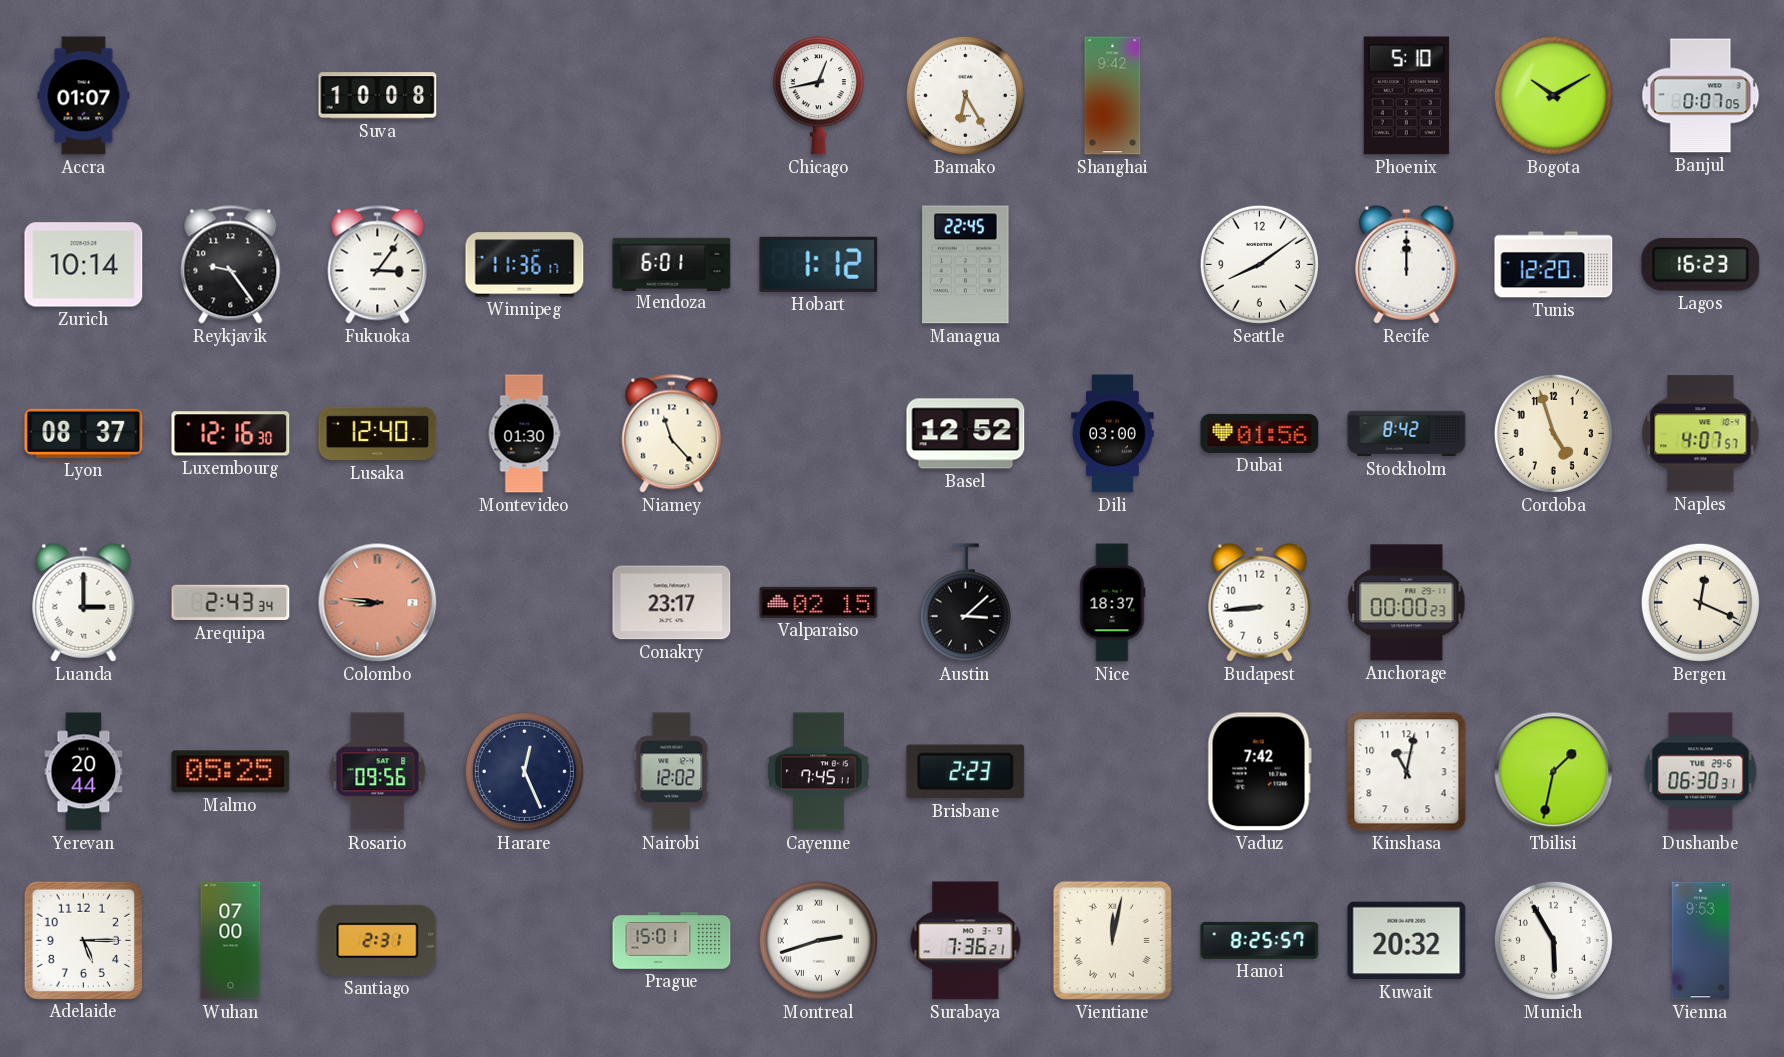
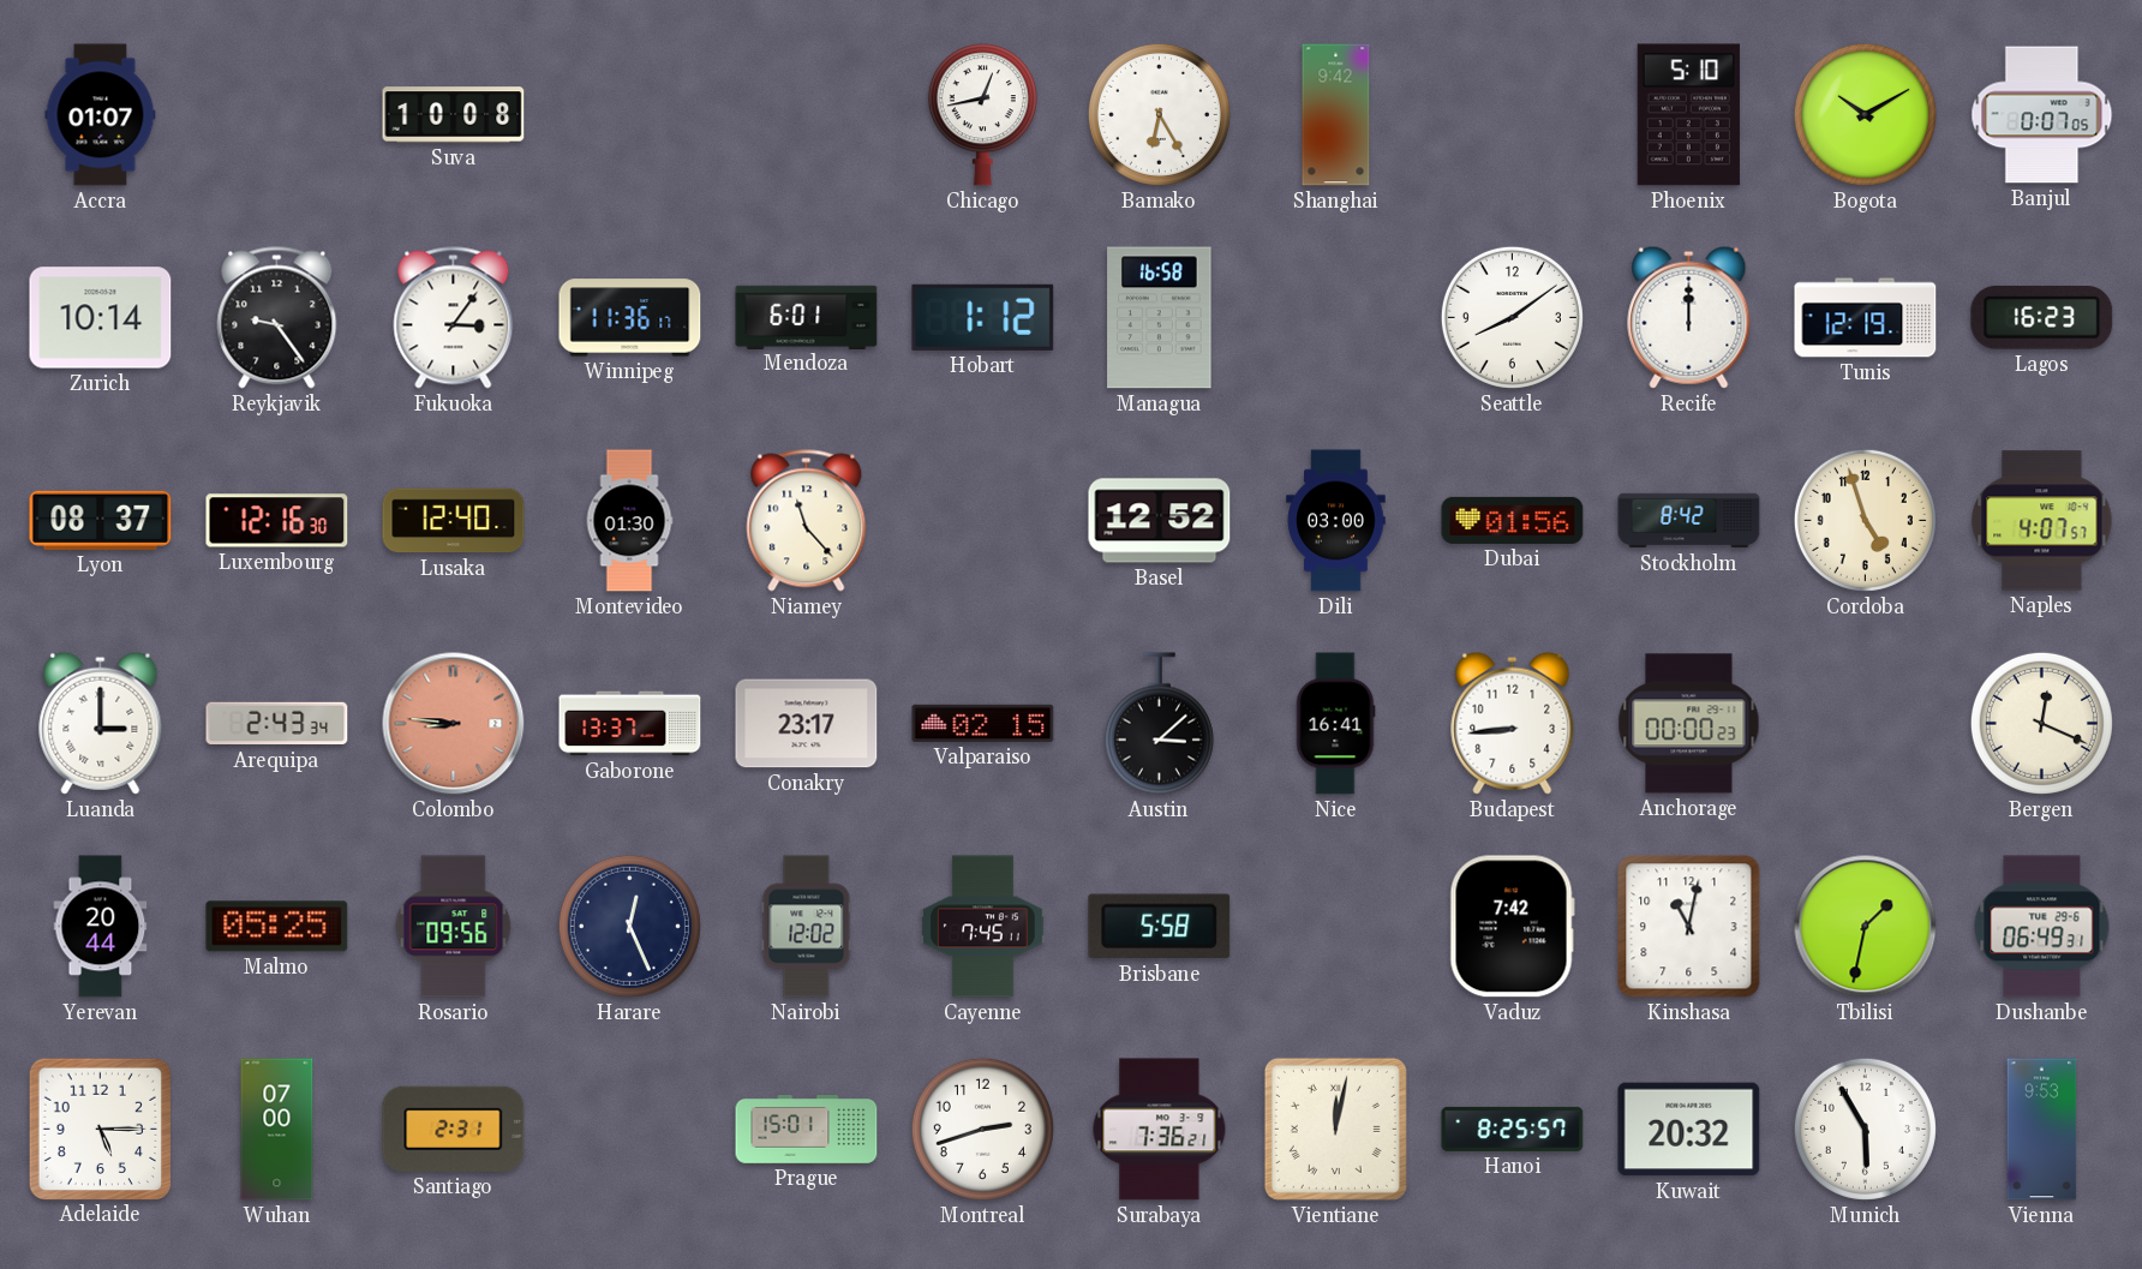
Managua: 22:45 -> 16:58 (1160, 318)
Tunis: 12:20 -> 12:19 (1866, 318)
Gaborone: none -> 13:37 (630, 724)
Nice: 18:37 -> 16:41 (1335, 724)
Brisbane: 2:23 -> 5:58 (1160, 927)
Dushanbe: 06:30 -> 06:49 (2042, 927)
Montreal numerals: Roman -> Arabic (982, 1129)
